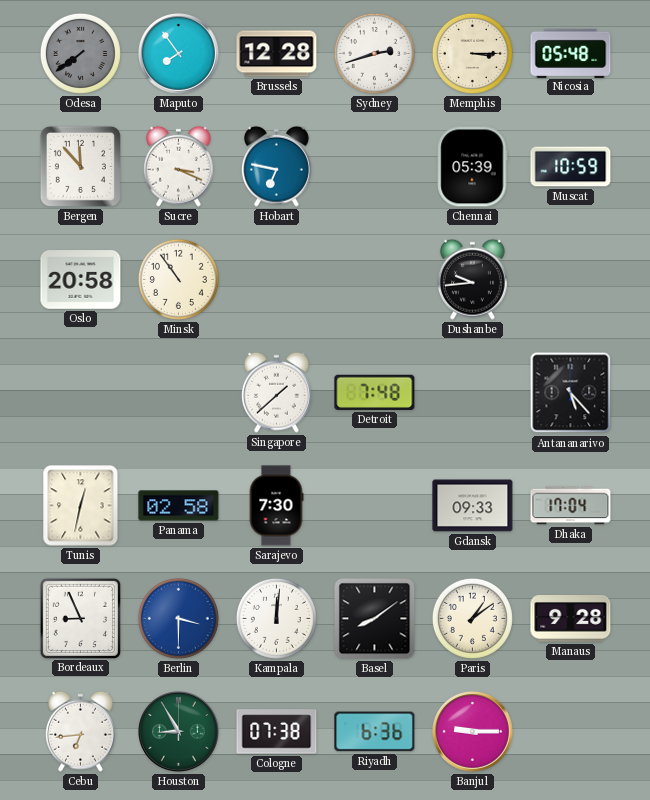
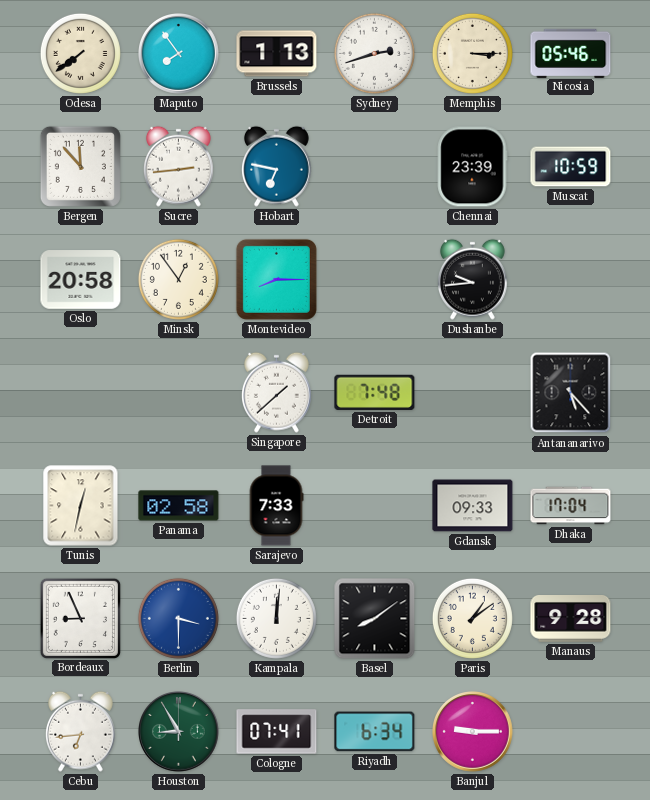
Odesa dial: grey -> cream (80, 53)
Brussels: 12:28 -> 1:13 (277, 54)
Nicosia: 05:48 -> 05:46 (571, 53)
Sucre: 3:19 -> 2:44 (178, 166)
Chennai: 05:39 -> 23:39 (472, 167)
Minsk: 10:54 -> 12:54 (178, 279)
Montevideo: none -> 8:15 (276, 279)
Sarajevo: 7:30 -> 7:33 (276, 506)
Cologne: 07:38 -> 07:41 (277, 732)
Riyadh: 6:36 -> 6:34 (375, 732)
